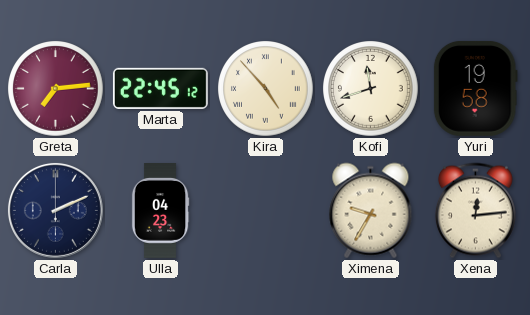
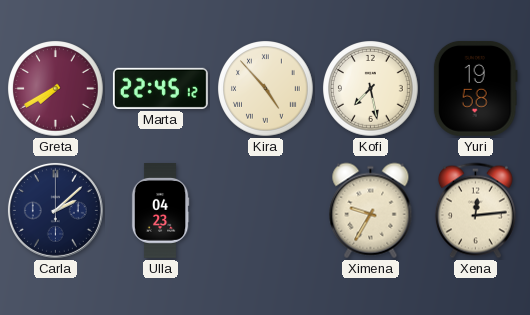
Greta: 7:14 -> 7:40 (56, 89)
Kofi: 11:42 -> 7:28 (371, 89)
Carla: 2:11 -> 2:08 (55, 210)
